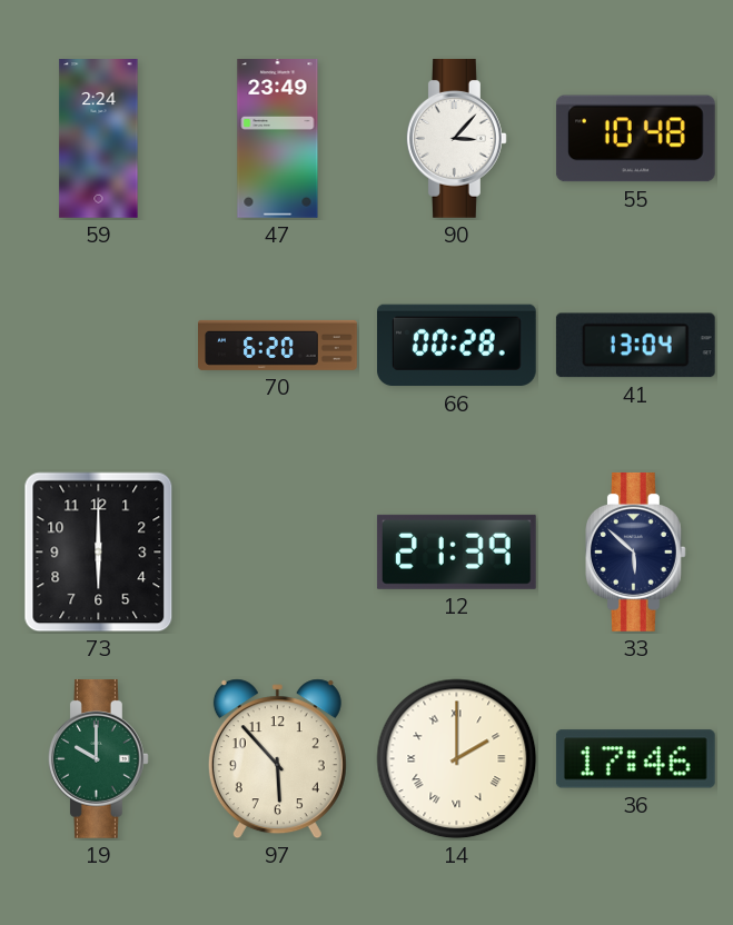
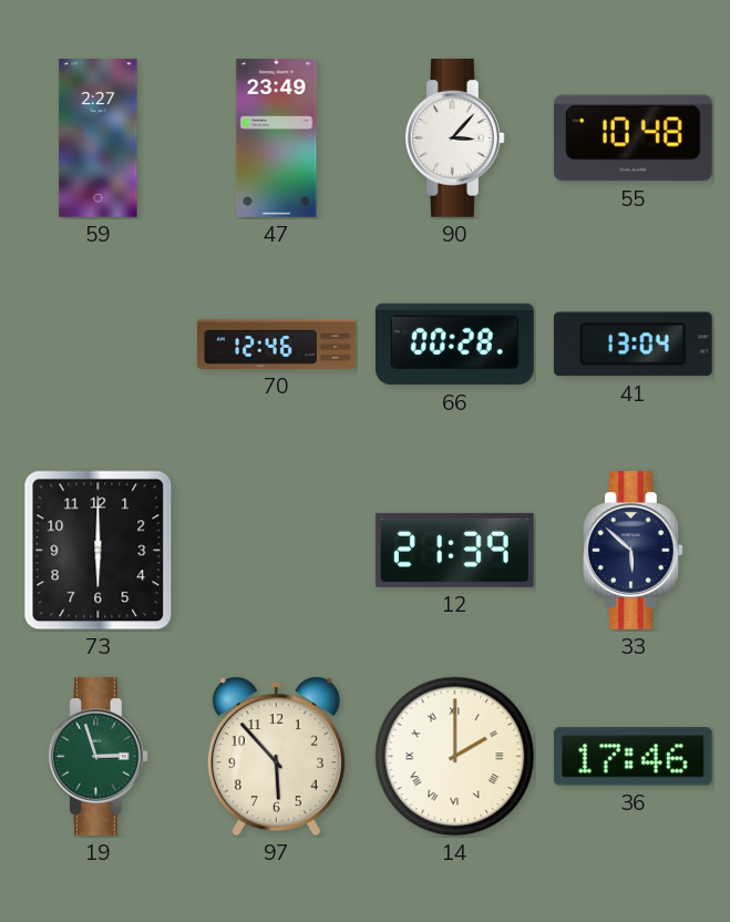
59: 2:24 -> 2:27 (99, 139)
70: 6:20 -> 12:46 (277, 344)
19: 10:00 -> 2:57 (97, 756)
